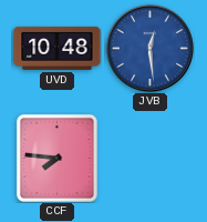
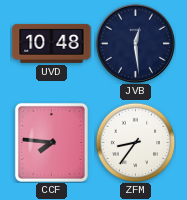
JVB dial: blue -> navy (135, 43)
ZFM: none -> 8:36 (135, 142)
